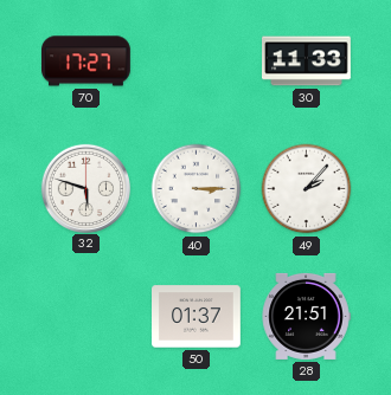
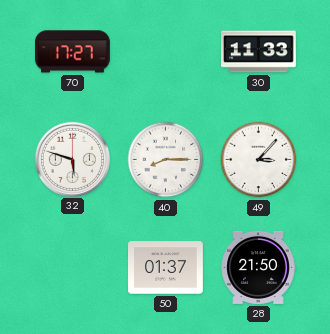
40: 3:15 -> 8:15 (166, 160)
49: 2:07 -> 3:07 (259, 160)
28: 21:51 -> 21:50 (258, 267)
